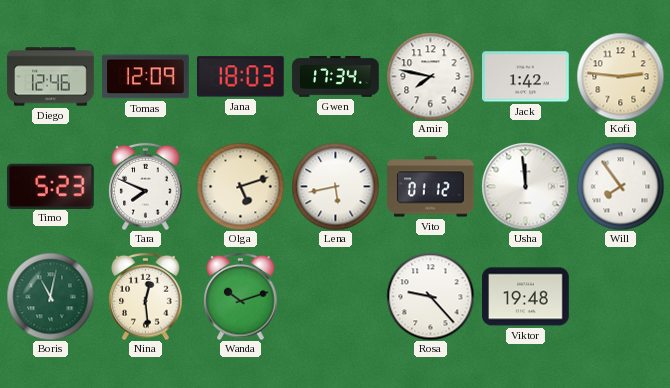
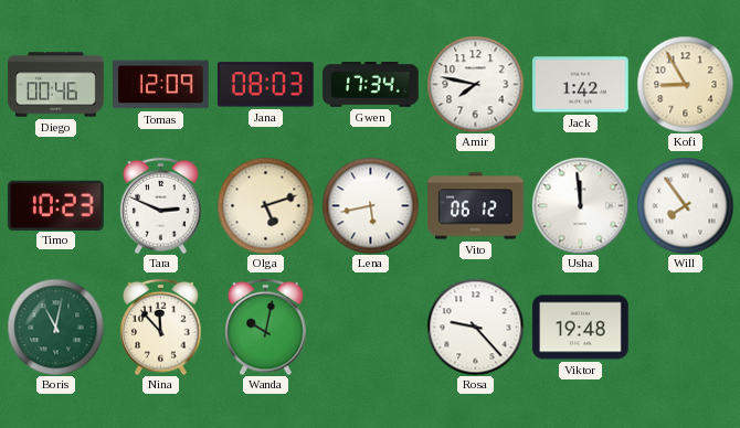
Diego: 12:46 -> 00:46 (56, 85)
Jana: 18:03 -> 08:03 (265, 85)
Kofi: 2:46 -> 8:55 (685, 84)
Timo: 5:23 -> 10:23 (55, 205)
Tara: 7:49 -> 2:49 (161, 205)
Vito: 01:12 -> 06:12 (476, 206)
Nina: 12:29 -> 11:53 (161, 327)
Wanda: 10:12 -> 10:02 (266, 327)
